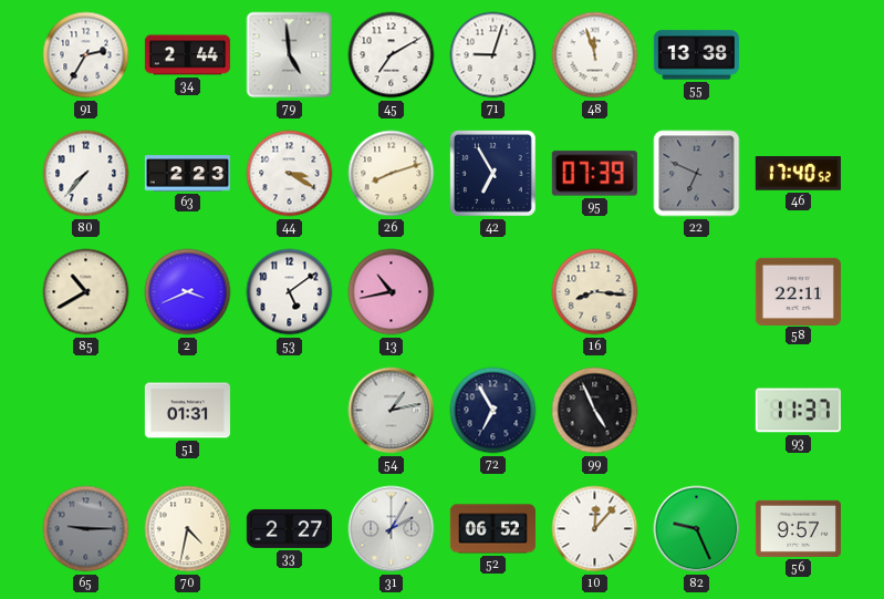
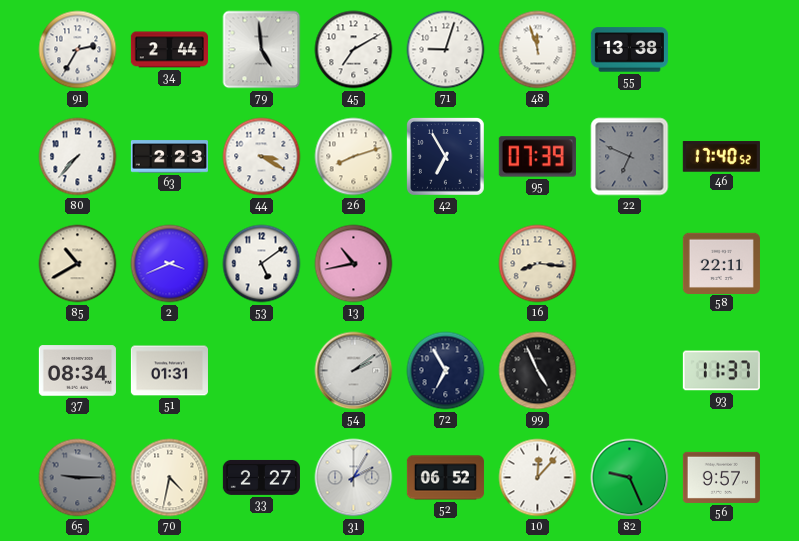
37: none -> 08:34 (77, 371)
54: 1:13 -> 2:09 (354, 371)
